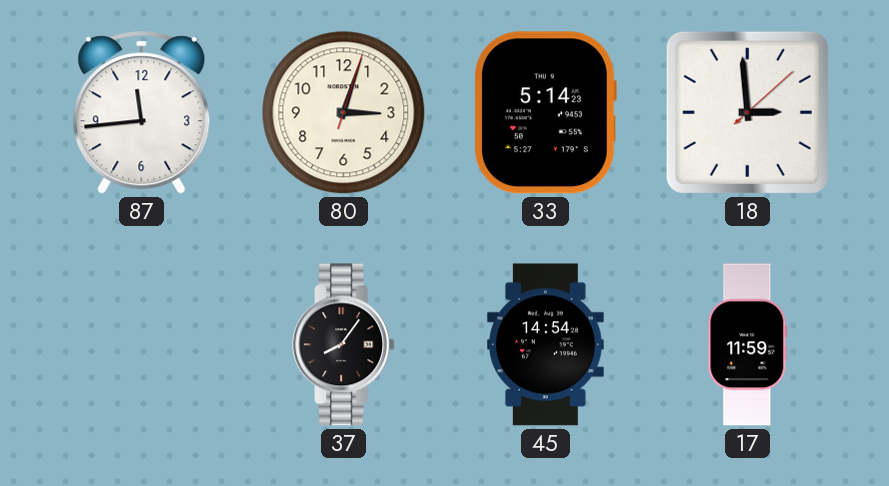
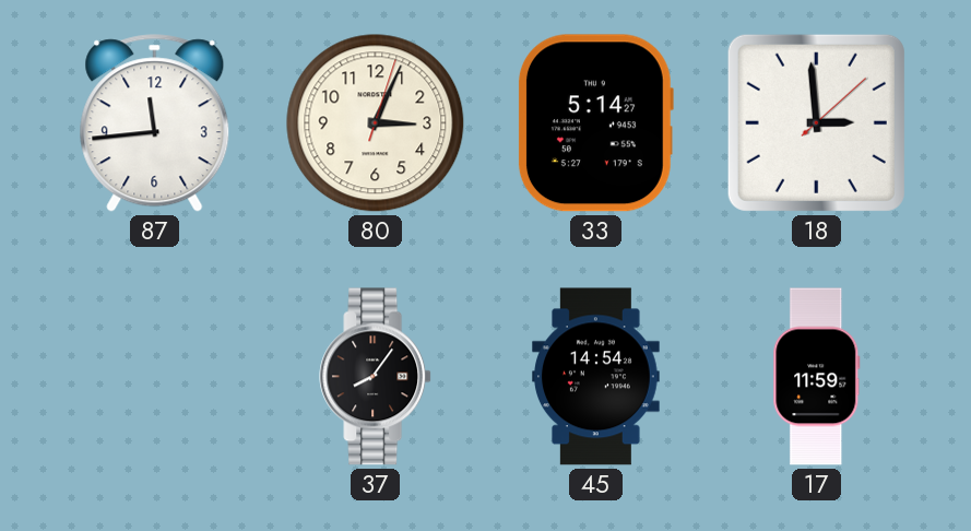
80: 3:03 -> 3:04 (376, 123)
33: 5:14:23 -> 5:14:27 (595, 123)
